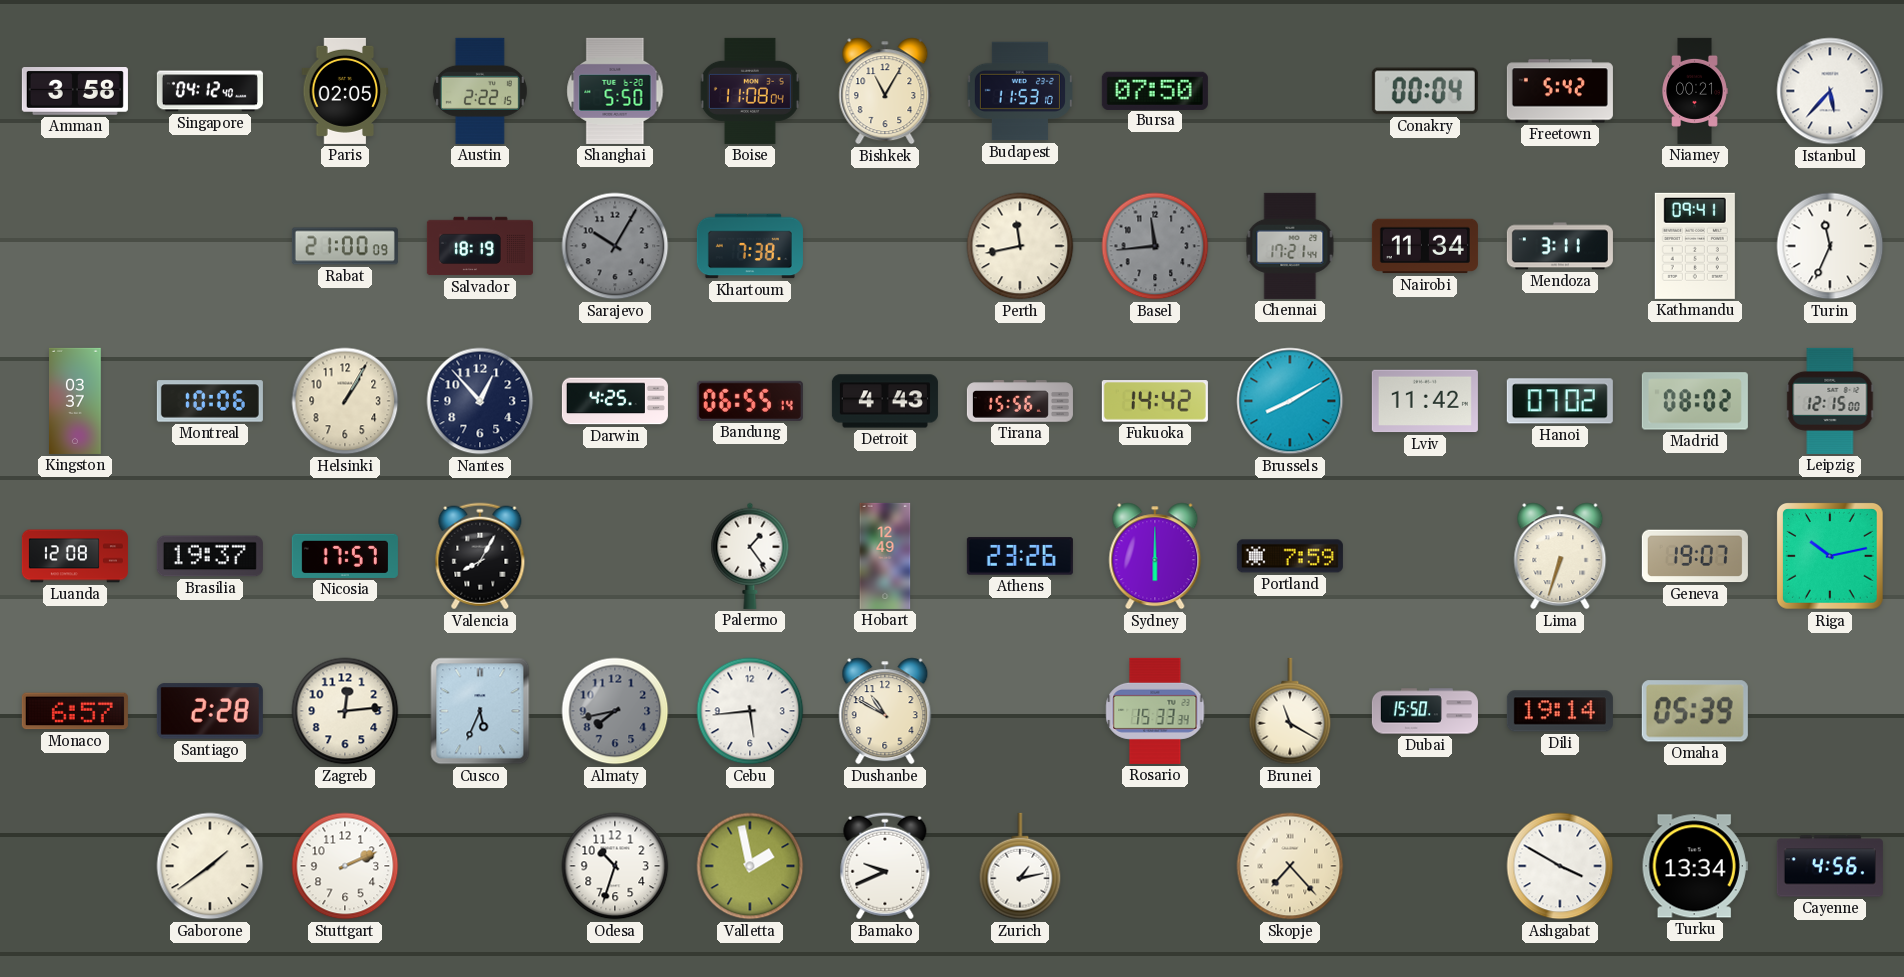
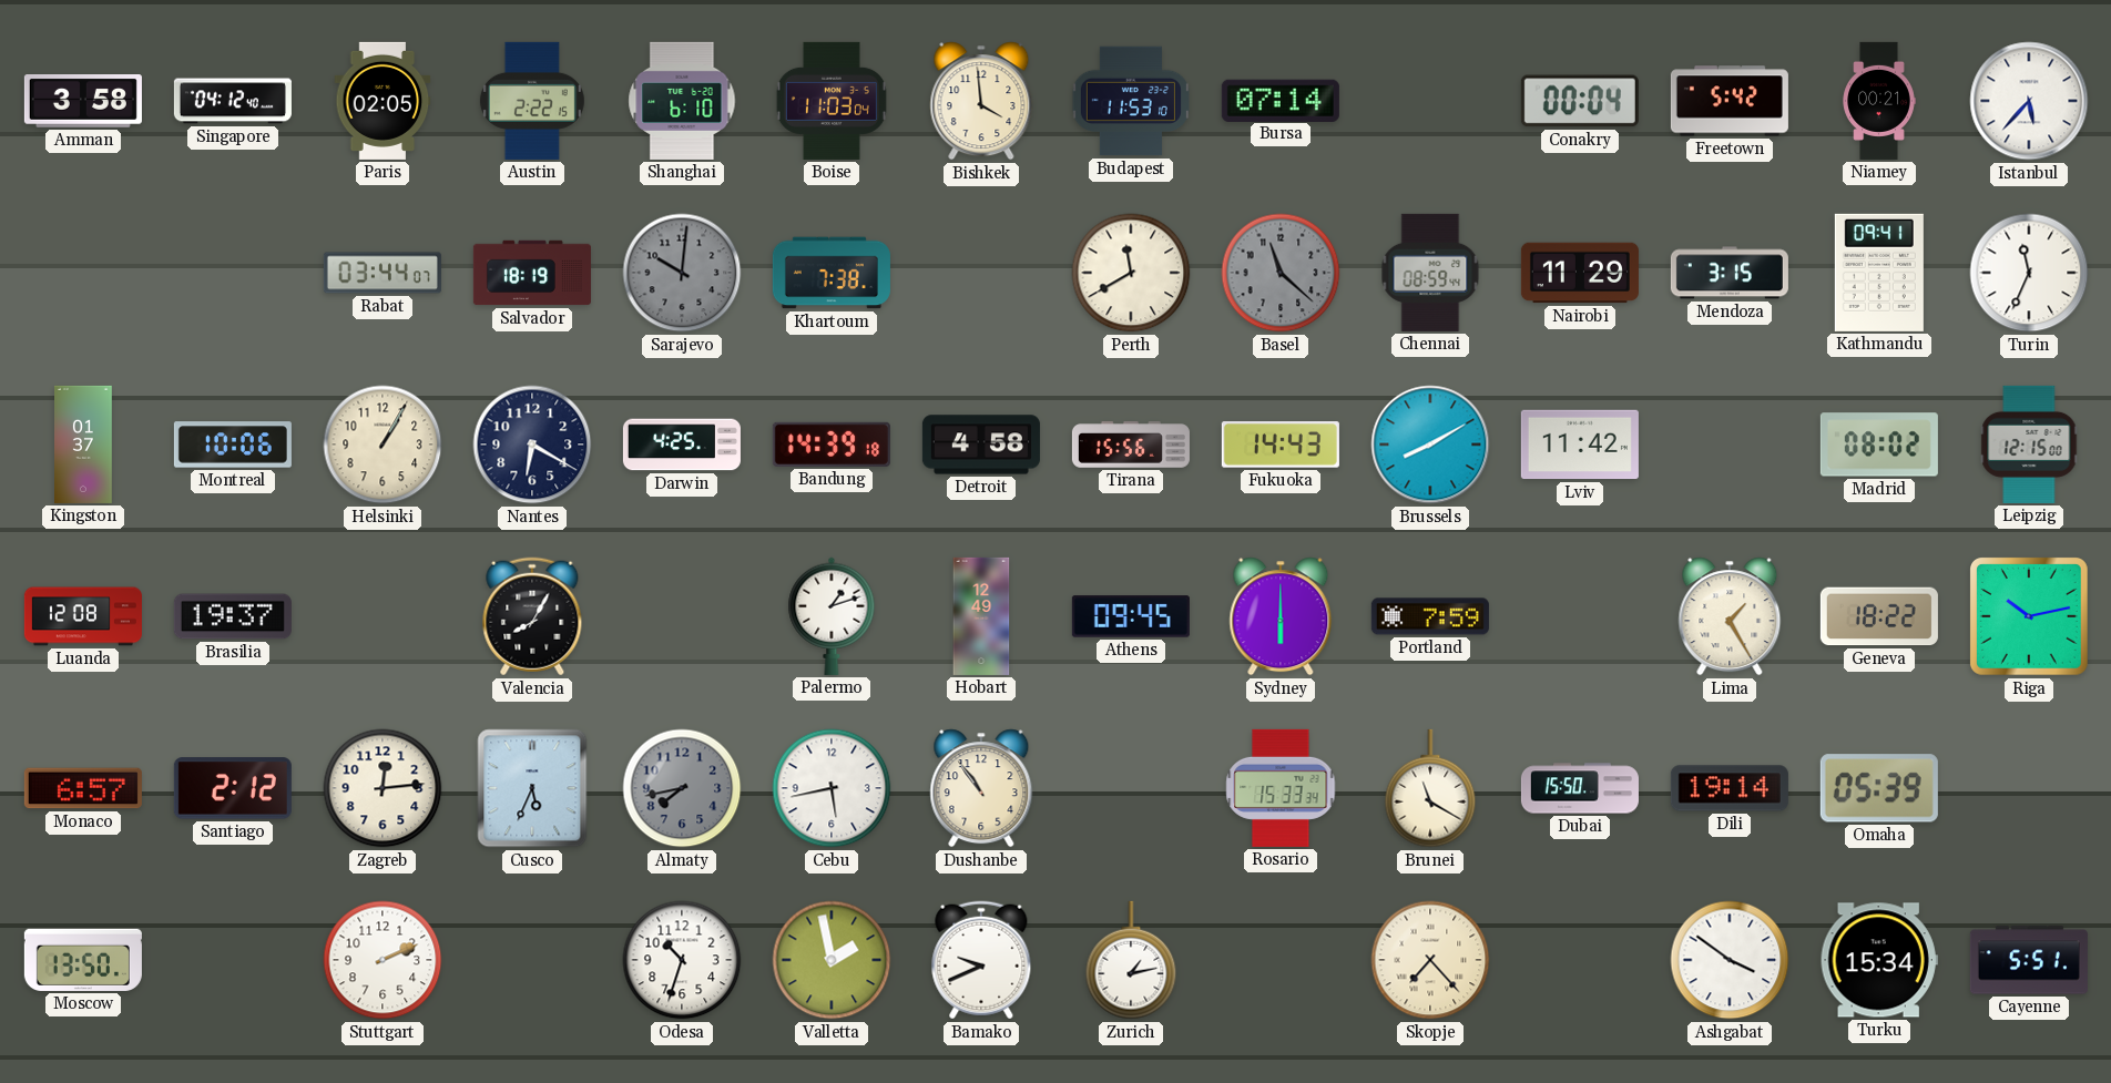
Shanghai: 5:50 -> 6:10 (682, 101)
Boise: 11:08 -> 11:03 (832, 101)
Bishkek: 11:05 -> 3:59 (981, 101)
Bursa: 07:50 -> 07:14 (1281, 100)
Rabat: 21:00 -> 03:44 (383, 273)
Sarajevo: 10:05 -> 10:01 (682, 273)
Perth: 11:43 -> 11:40 (1131, 273)
Basel: 11:44 -> 11:22 (1281, 273)
Chennai: 17:21 -> 08:59 (1430, 273)
Nairobi: 11:34 -> 11:29 (1580, 273)
Mendoza: 3:11 -> 3:15 (1730, 273)
Kingston: 03:37 -> 01:37 (84, 445)
Nantes: 12:53 -> 6:20 (532, 445)
Bandung: 06:55 -> 14:39 (832, 445)
Detroit: 4:43 -> 4:58 (981, 445)
Fukuoka: 14:42 -> 14:43 (1281, 445)
Hanoi: 07:02 -> none (1560, 401)
Nicosia: 17:57 -> none (345, 556)
Palermo: 1:24 -> 1:12 (832, 616)
Athens: 23:26 -> 09:45 (1131, 616)
Lima: 6:33 -> 1:25 (1730, 616)
Geneva: 19:07 -> 18:22 (1879, 616)
Santiago: 2:28 -> 2:12 (233, 788)
Cebu: 5:44 -> 5:43 (832, 788)
Dushanbe: 10:50 -> 10:54 (981, 788)
Moscow: none -> 13:50 (83, 960)
Gaborone: 1:39 -> none (210, 866)
Ashgabat: 3:50 -> 3:51 (1730, 960)
Turku: 13:34 -> 15:34 (1879, 960)
Cayenne: 4:56 -> 5:51 (2029, 960)
